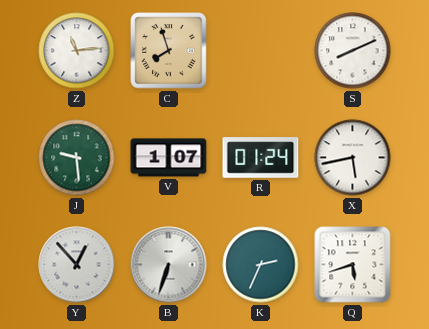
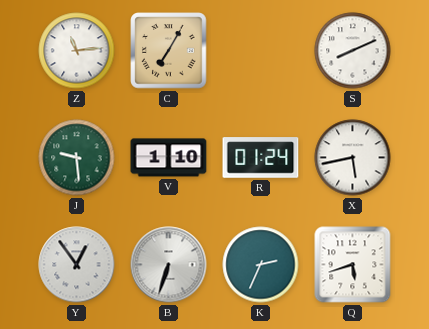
C: 7:57 -> 7:05 (169, 51)
V: 1:07 -> 1:10 (169, 158)
Y: 12:53 -> 12:54 (77, 265)
